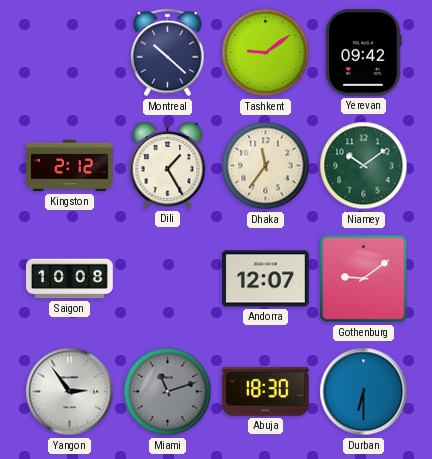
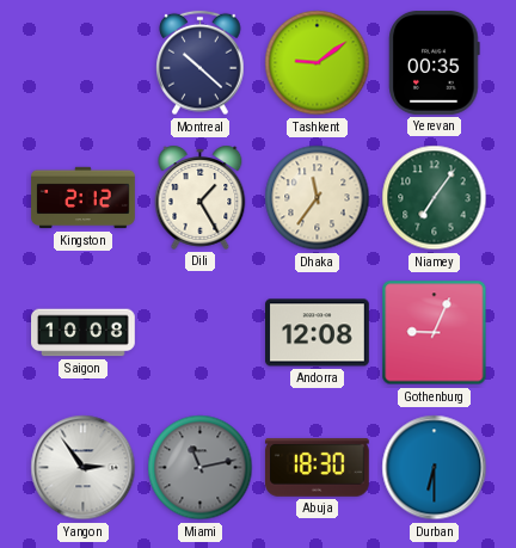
Yerevan: 09:42 -> 00:35 (435, 63)
Niamey: 10:09 -> 7:06 (435, 198)
Andorra: 12:07 -> 12:08 (318, 333)
Gothenburg: 9:09 -> 9:04 (435, 333)
Miami: 11:12 -> 11:13 (201, 468)
